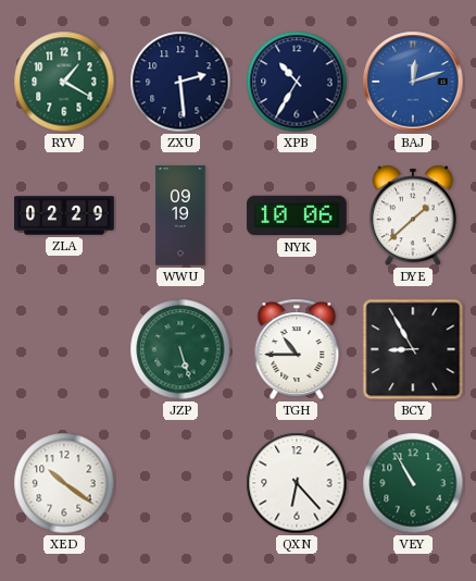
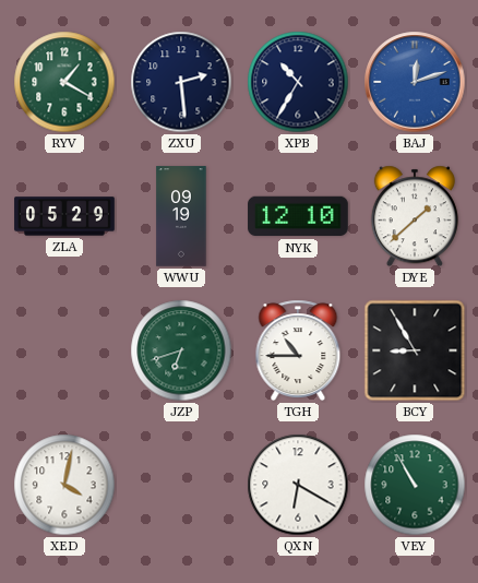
ZLA: 02:29 -> 05:29 (64, 216)
NYK: 10:06 -> 12:10 (298, 216)
JZP: 5:27 -> 6:42 (181, 350)
XED: 10:21 -> 4:02 (64, 485)
QXN: 6:23 -> 6:20 (298, 485)
